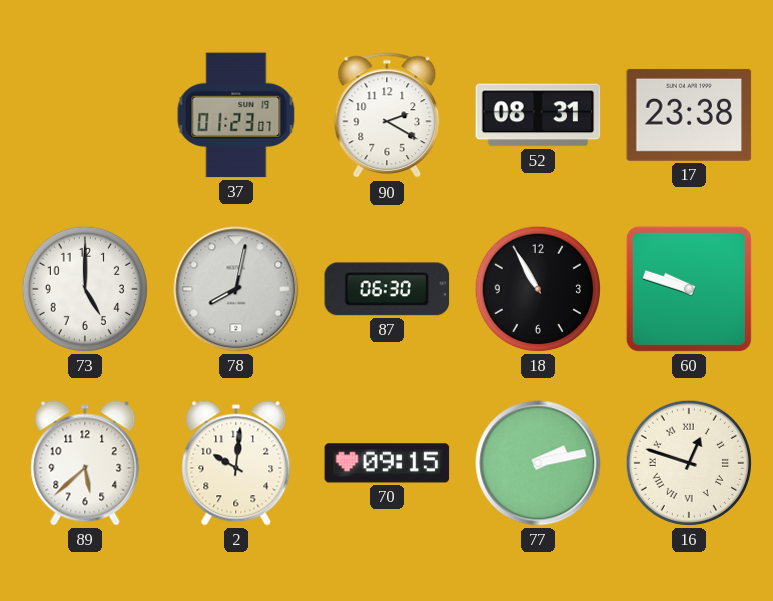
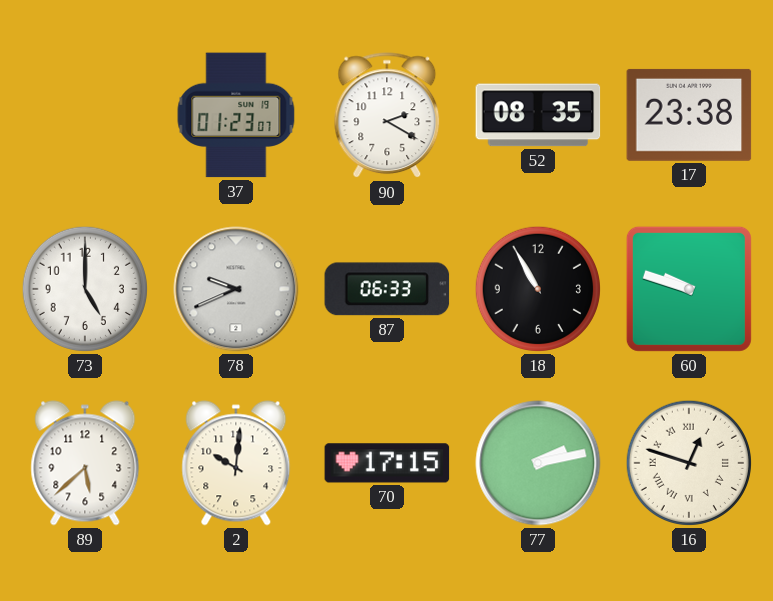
52: 08:31 -> 08:35 (538, 115)
78: 8:02 -> 9:41 (236, 289)
87: 06:30 -> 06:33 (387, 289)
70: 09:15 -> 17:15 (387, 463)
